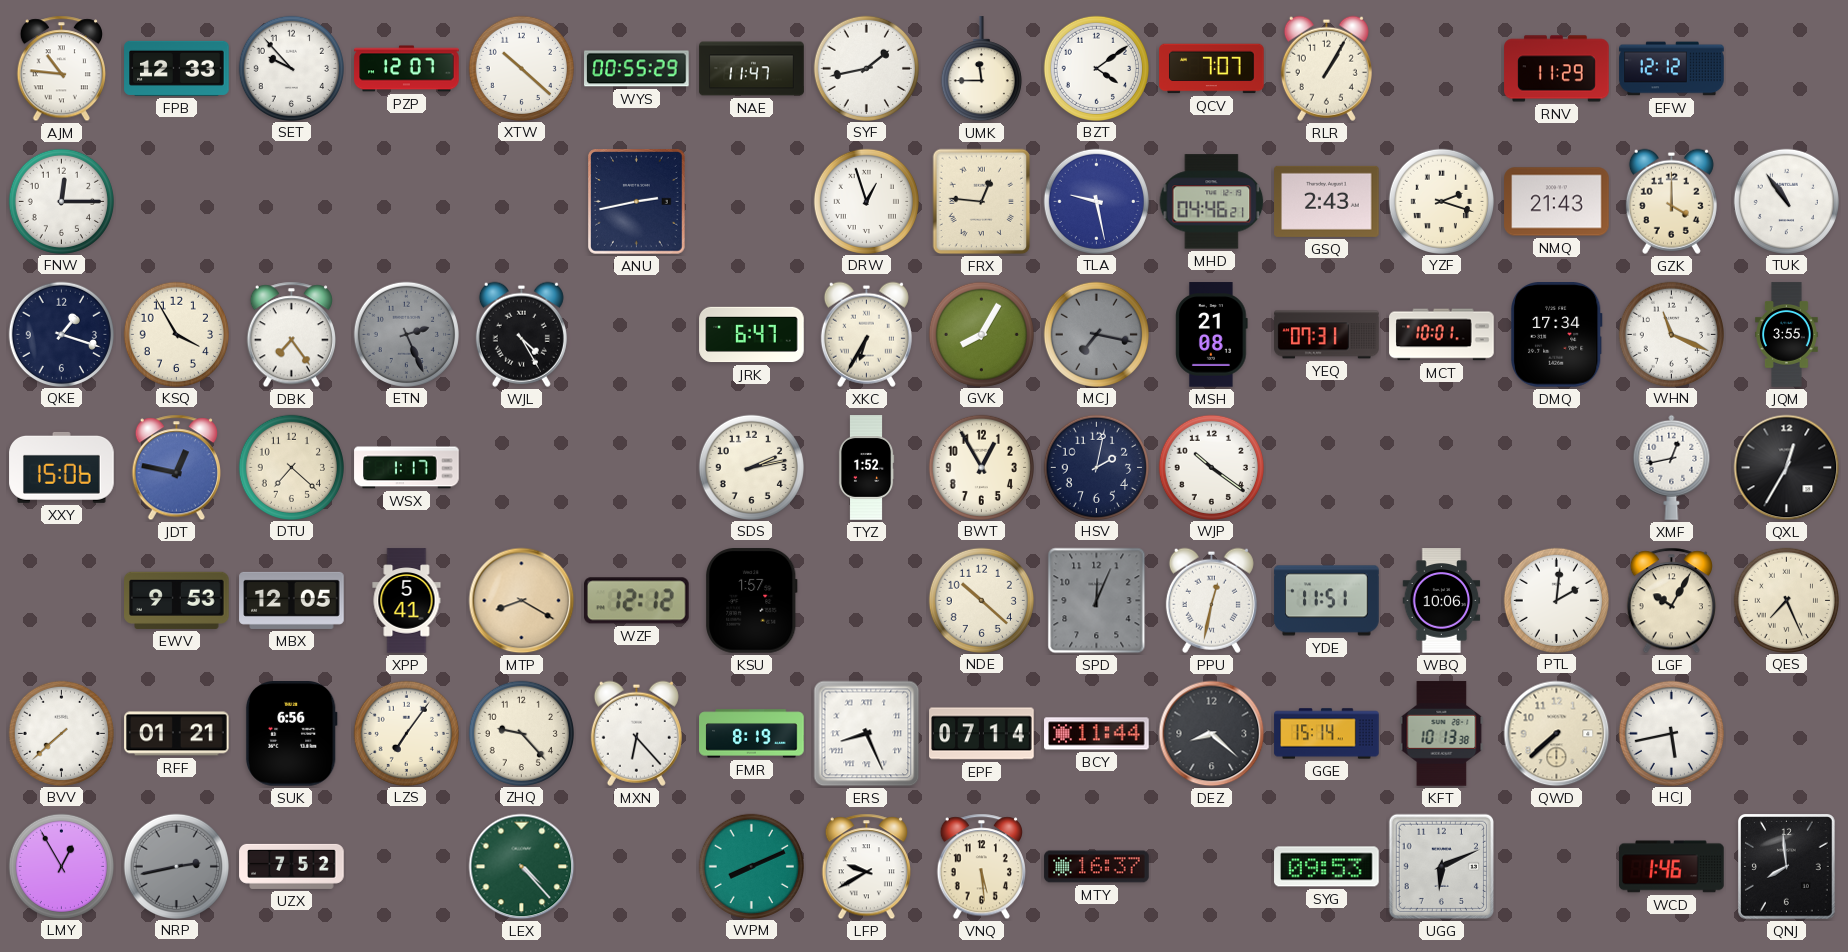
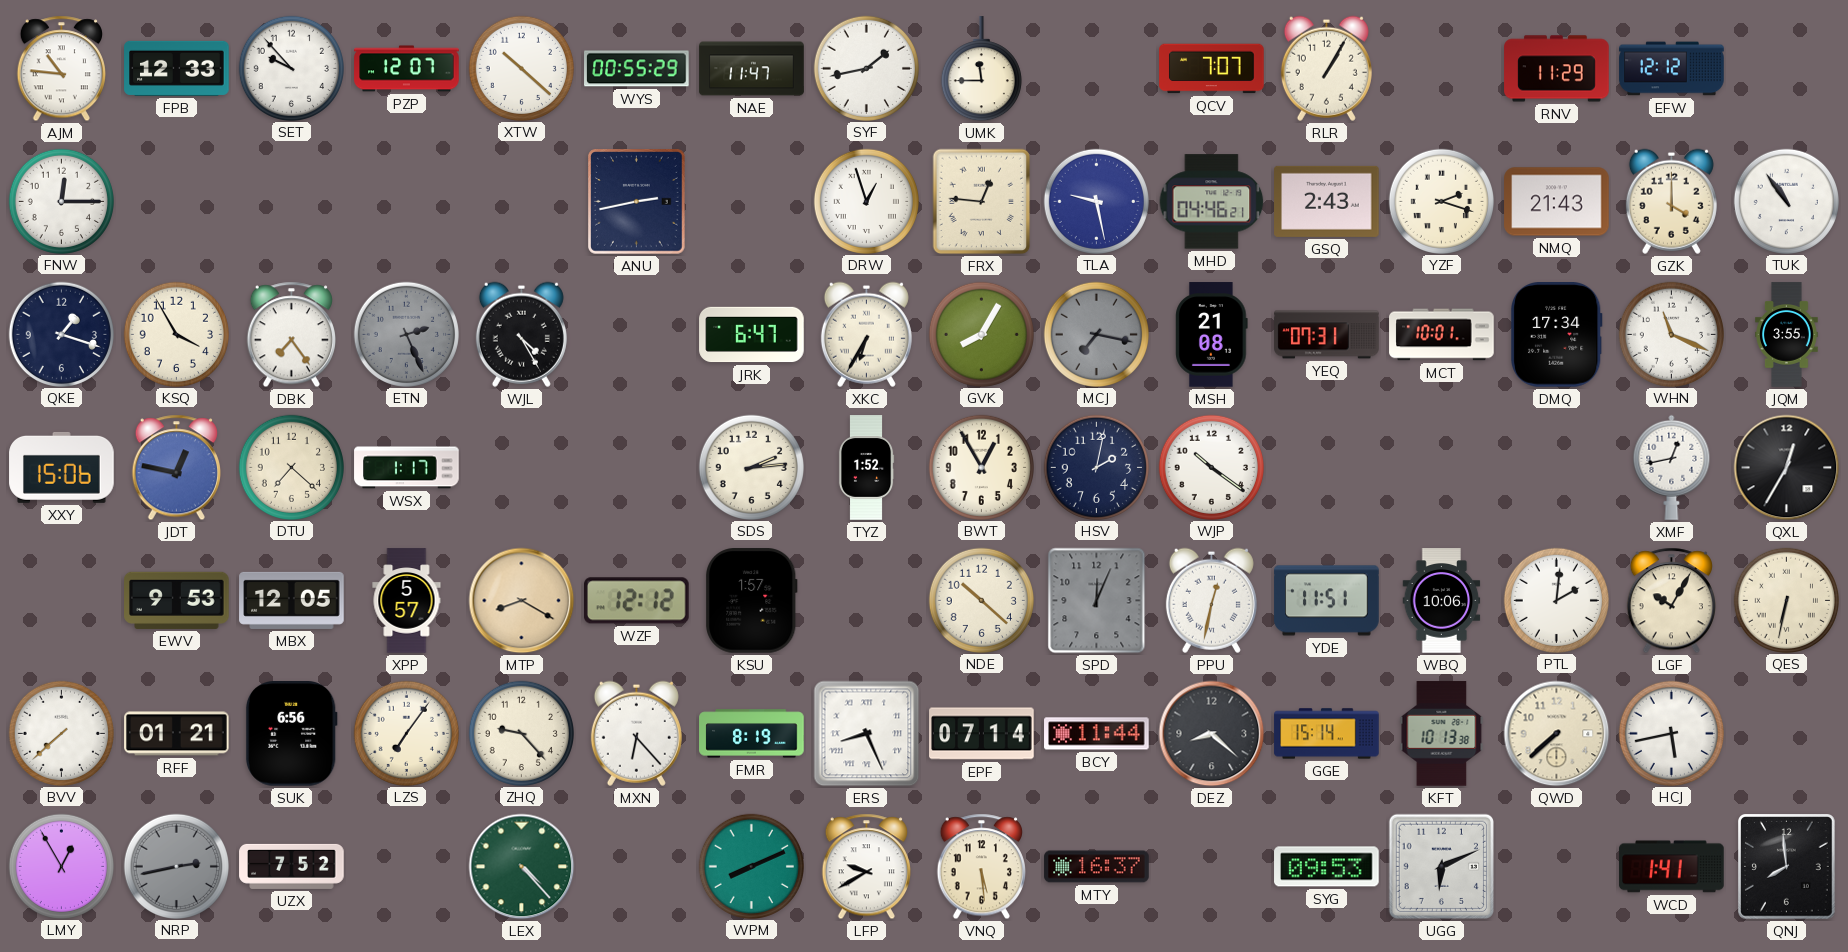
BZT: 4:09 -> none (1096, 68)
SDS: 2:13 -> 2:14 (751, 467)
XPP: 5:41 -> 5:57 (407, 601)
QES: 7:26 -> 6:32 (1786, 600)
WCD: 1:46 -> 1:41 (1672, 867)
